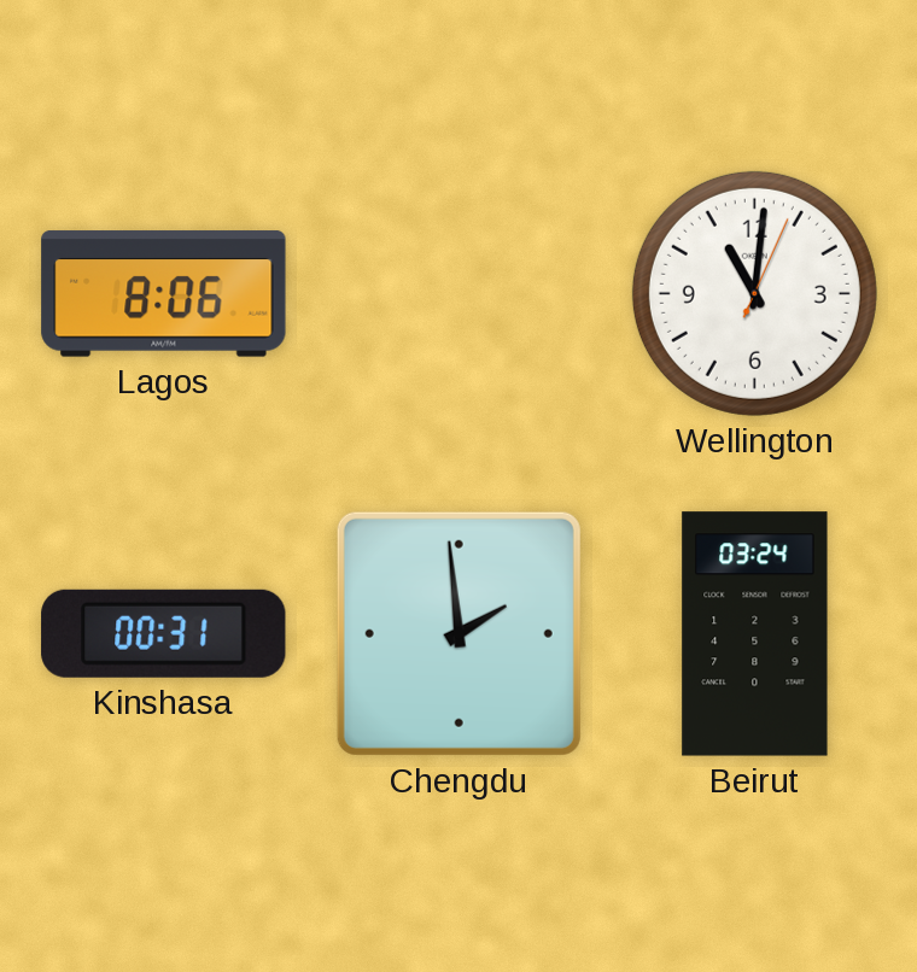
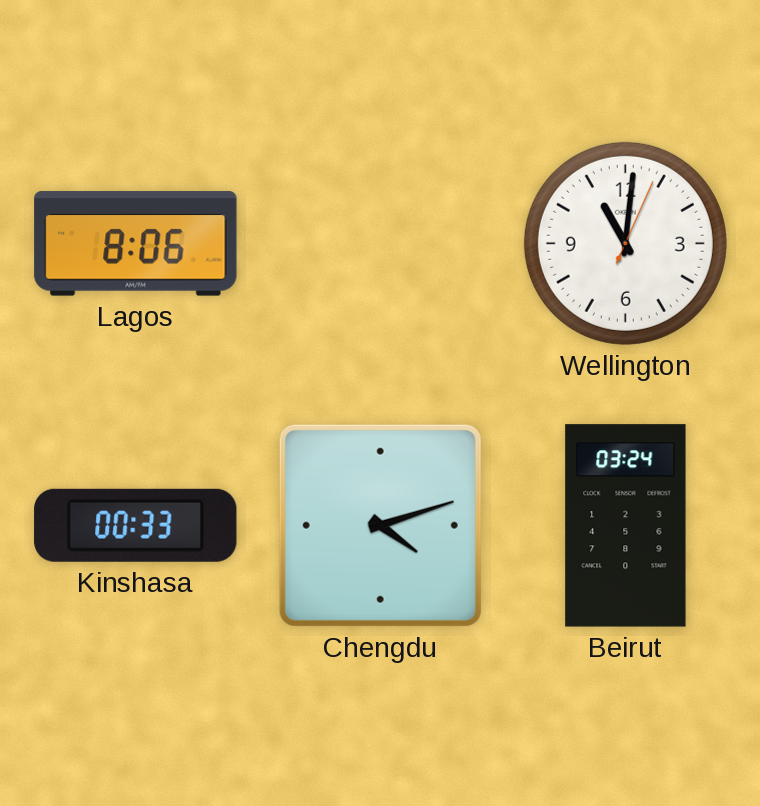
Kinshasa: 00:31 -> 00:33 (136, 525)
Chengdu: 1:59 -> 4:12 (380, 525)
